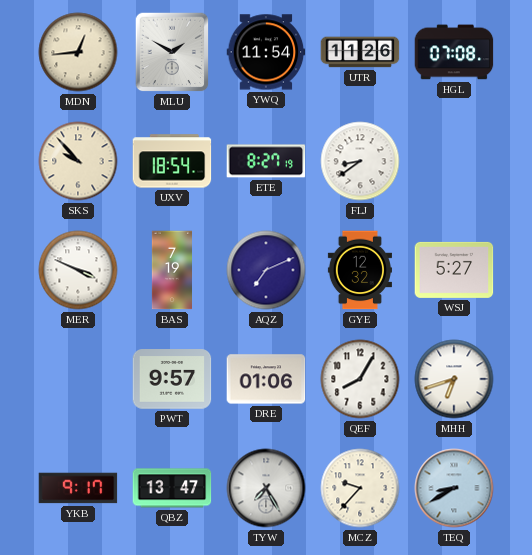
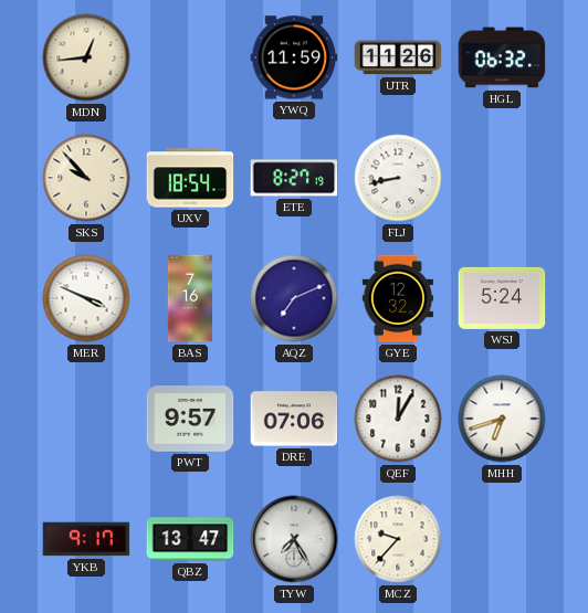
MLU: 1:50 -> none (172, 52)
YWQ: 11:54 -> 11:59 (294, 57)
HGL: 07:08 -> 06:32 (502, 57)
FLJ: 8:39 -> 8:43 (398, 178)
BAS: 7:19 -> 7:16 (189, 298)
WSJ: 5:27 -> 5:24 (502, 298)
DRE: 01:06 -> 07:06 (294, 419)
QEF: 8:05 -> 12:05 (398, 419)
TEQ: 8:40 -> none (454, 488)
